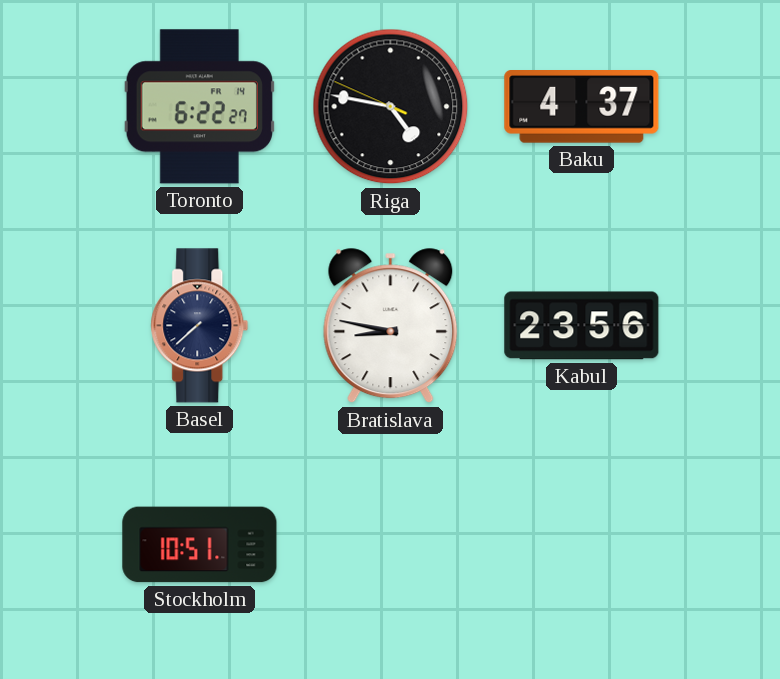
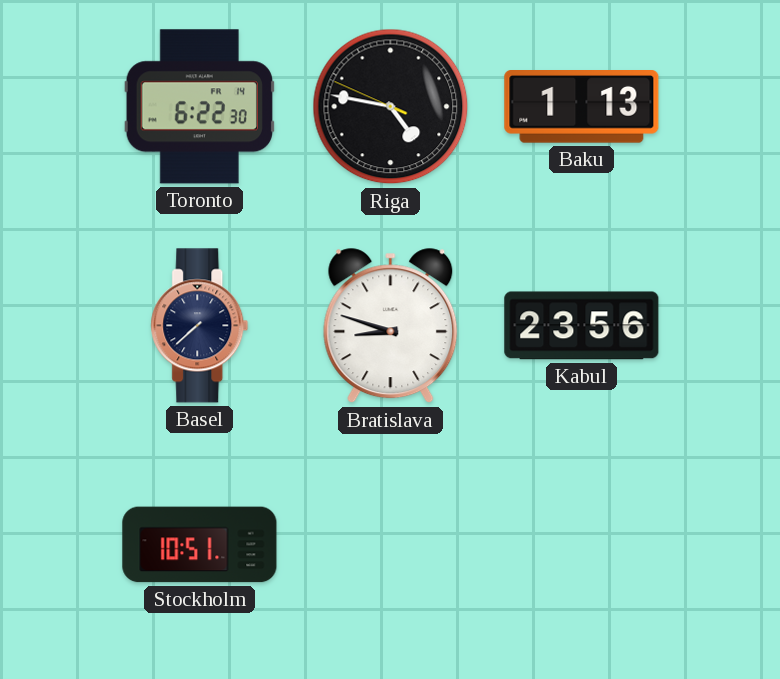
Toronto: 6:22:27 -> 6:22:30 (199, 107)
Baku: 4:37 -> 1:13 (582, 107)
Bratislava: 8:47 -> 8:48 (391, 326)
